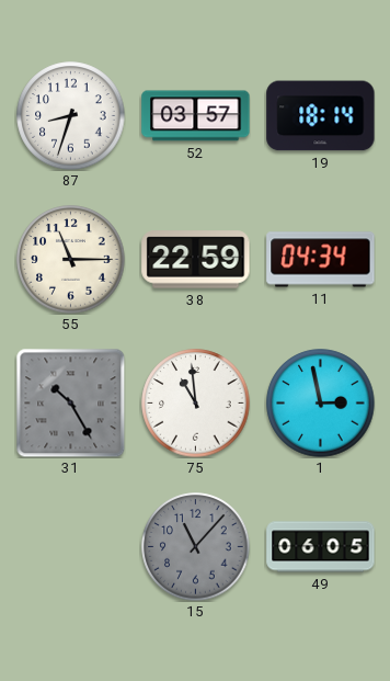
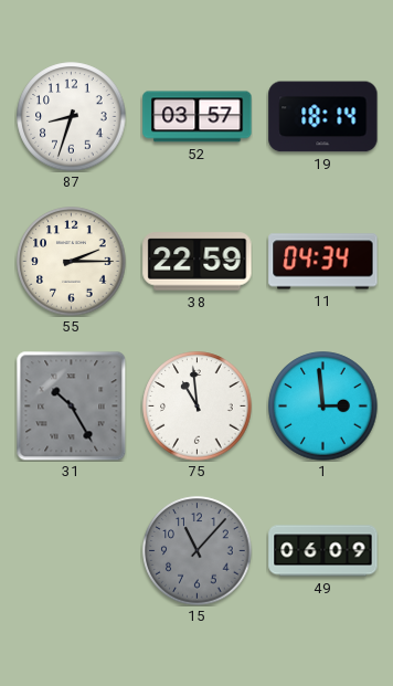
55: 11:15 -> 2:15 (72, 262)
1: 2:58 -> 2:59 (323, 407)
49: 06:05 -> 06:09 (323, 551)
